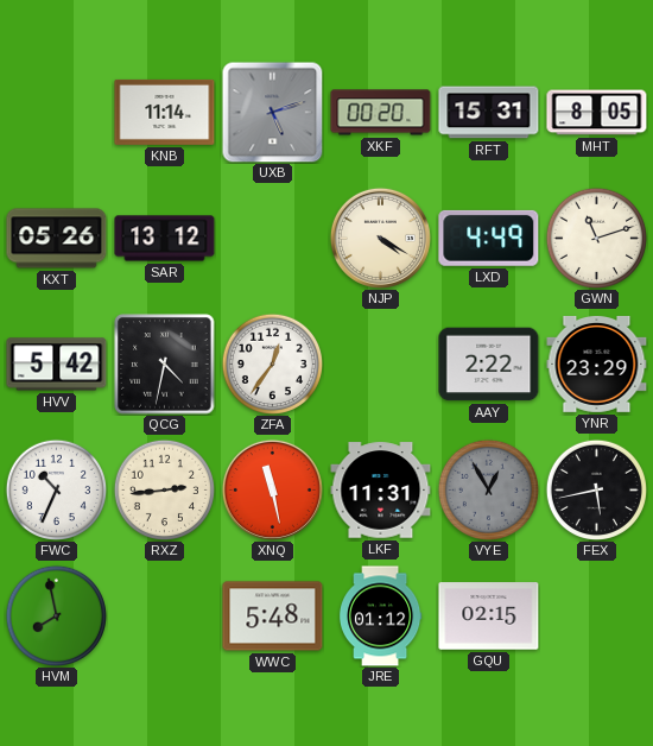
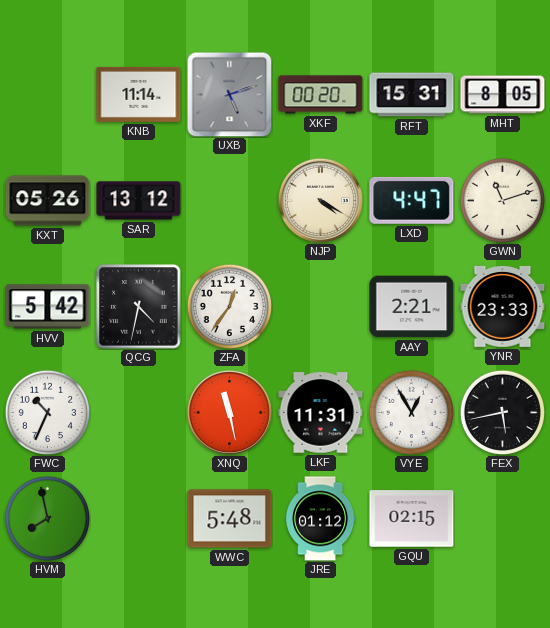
LXD: 4:49 -> 4:47 (412, 200)
AAY: 2:22 -> 2:21 (412, 307)
YNR: 23:29 -> 23:33 (503, 306)
RXZ: 2:44 -> none (164, 489)
VYE dial: grey -> white (411, 412)
